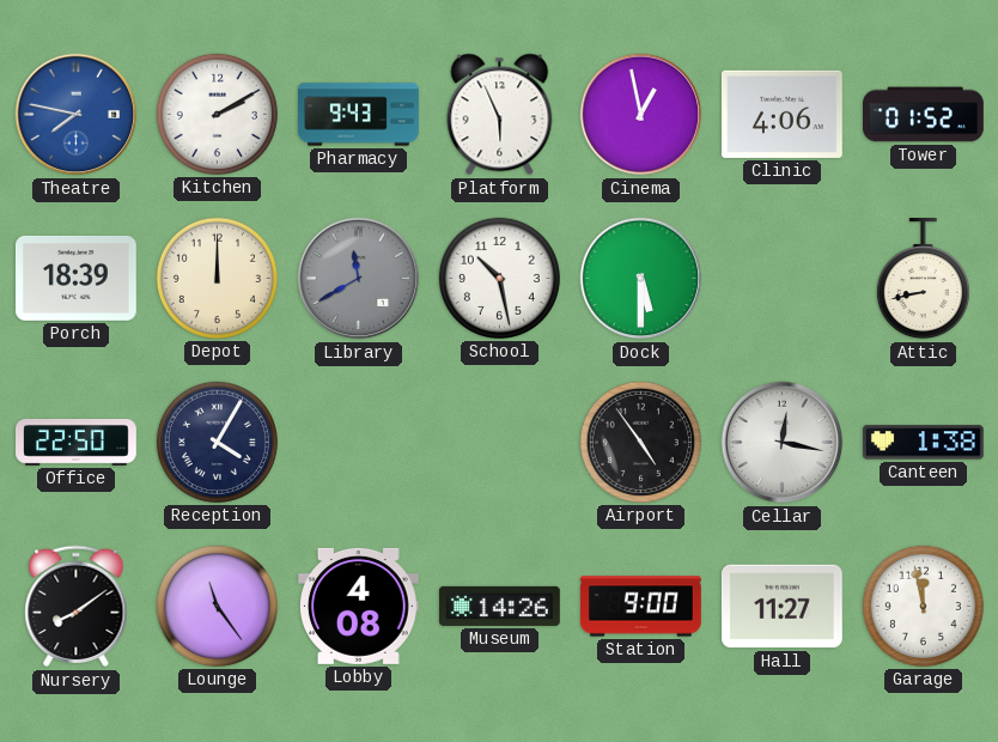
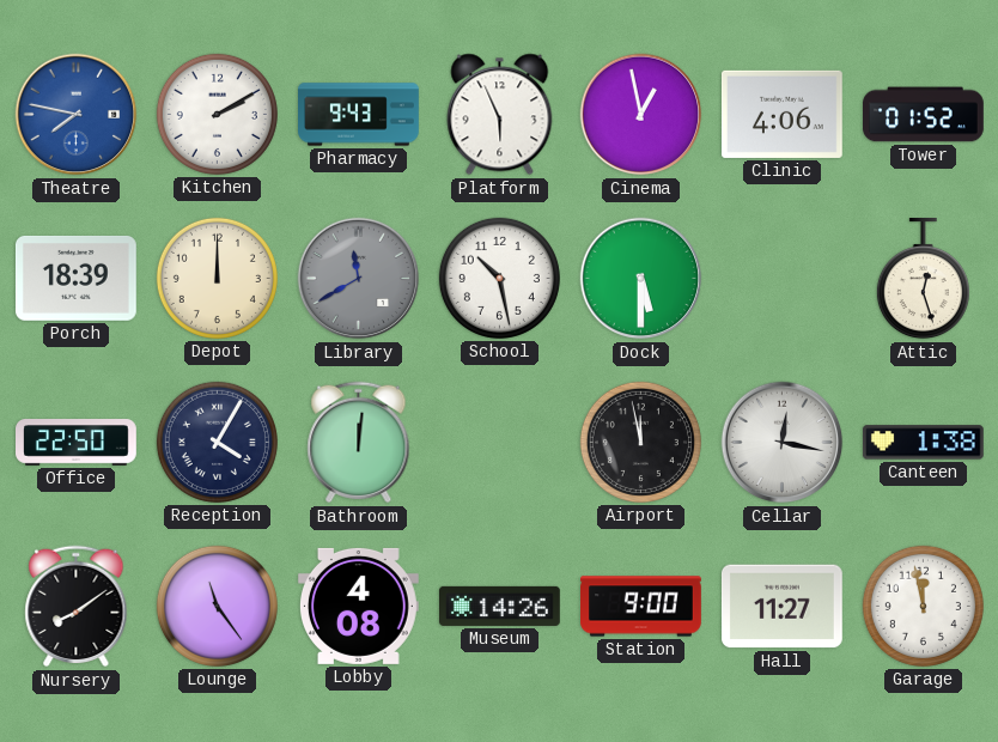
Attic: 8:43 -> 12:27 (923, 280)
Bathroom: none -> 12:01 (359, 443)
Airport: 4:54 -> 11:58 (640, 442)
